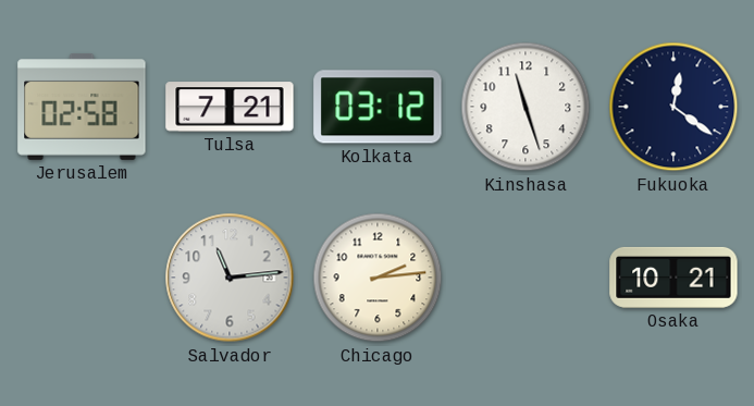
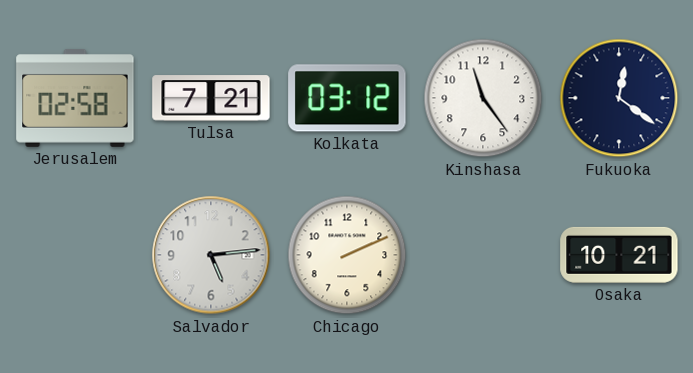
Kinshasa: 11:27 -> 11:24 (483, 98)
Salvador: 11:14 -> 5:14 (211, 255)
Chicago: 2:14 -> 2:11 (347, 255)
